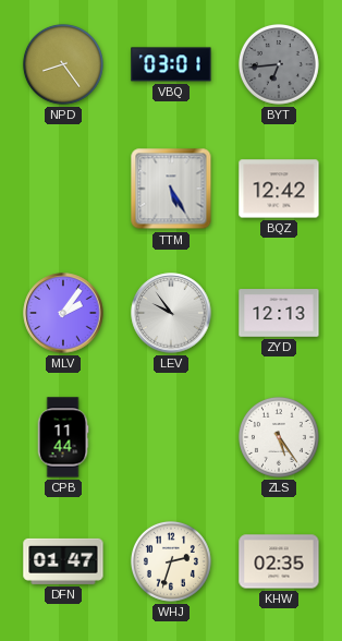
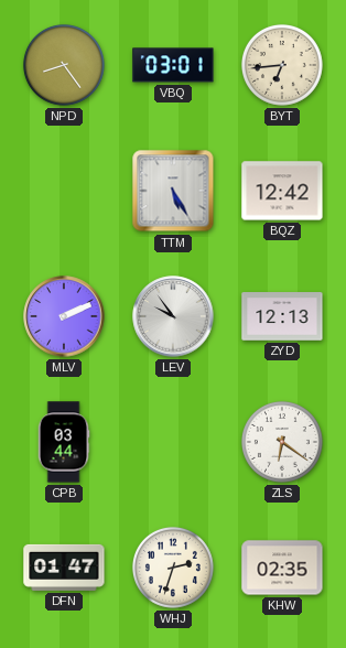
BYT dial: grey -> cream (282, 65)
MLV: 2:06 -> 2:11 (64, 316)
CPB: 11:44 -> 03:44 (64, 442)
ZLS: 5:24 -> 6:21 (282, 442)
